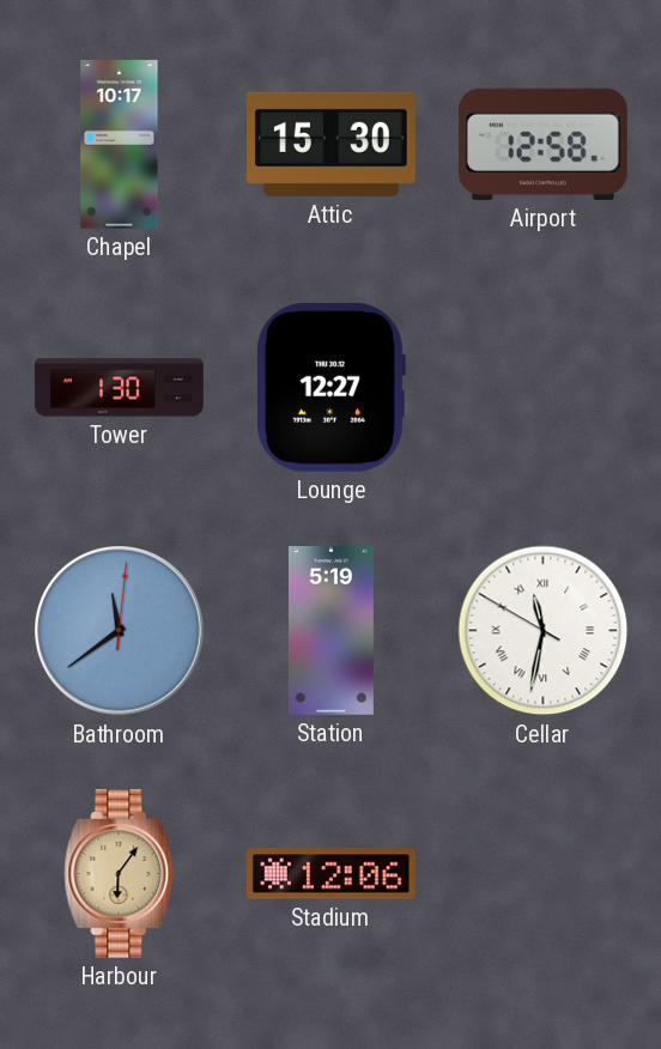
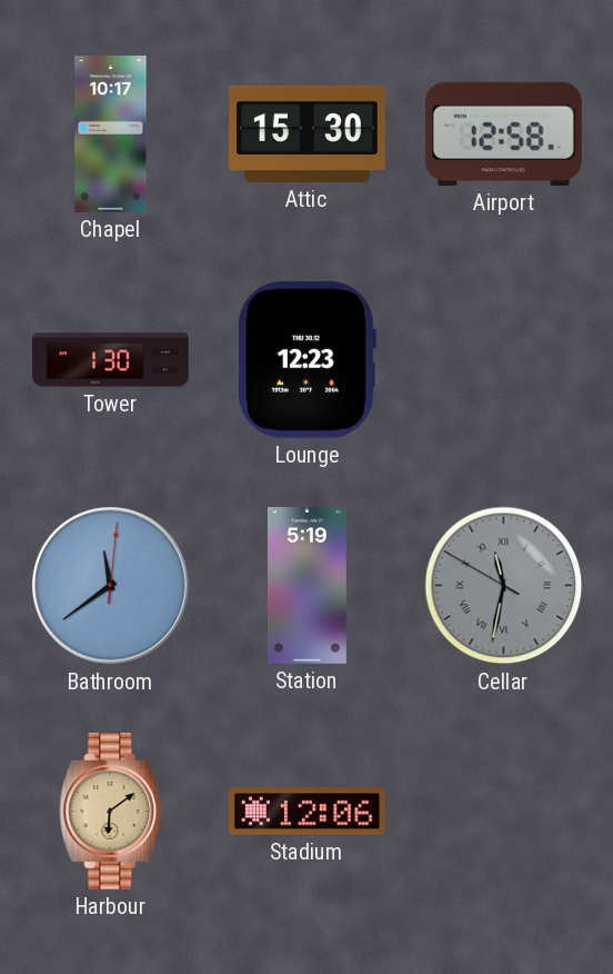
Lounge: 12:27 -> 12:23 (306, 359)
Cellar dial: white -> grey (504, 586)
Harbour: 6:06 -> 6:09 (111, 812)
